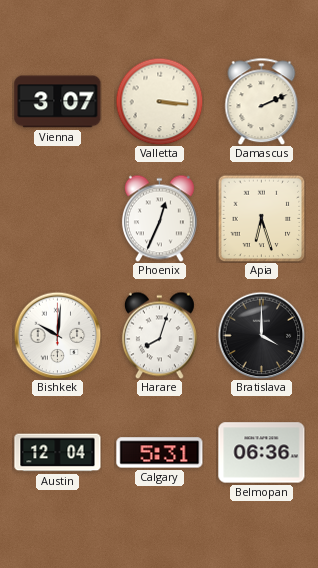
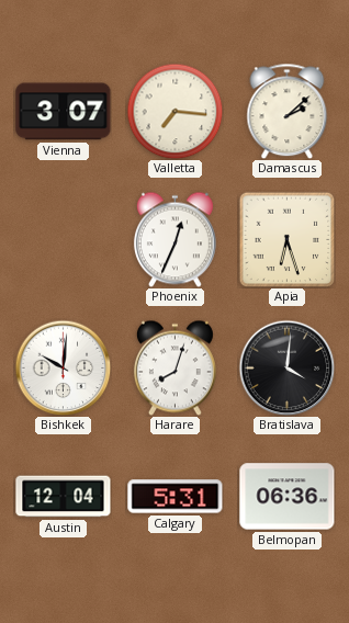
Valletta: 3:16 -> 7:16 (174, 111)
Damascus: 2:11 -> 2:08 (288, 111)
Bratislava: 4:00 -> 4:01 (286, 367)
